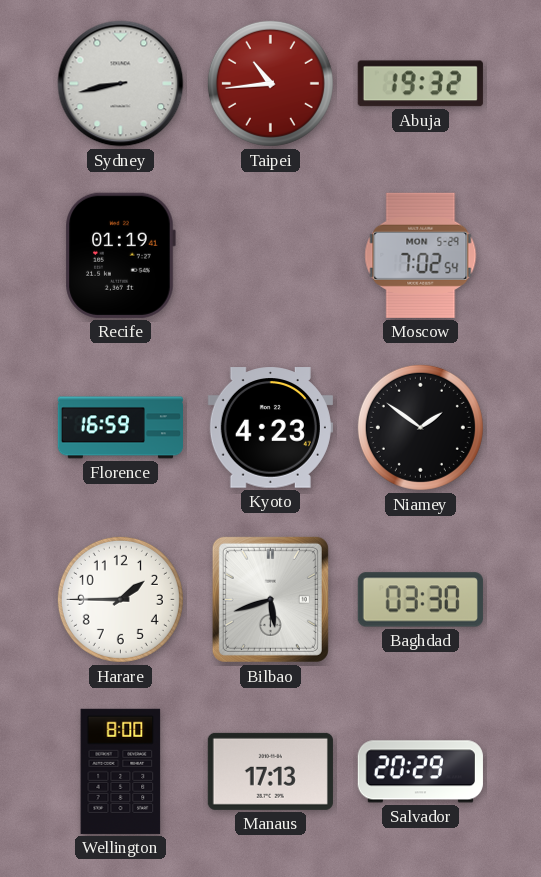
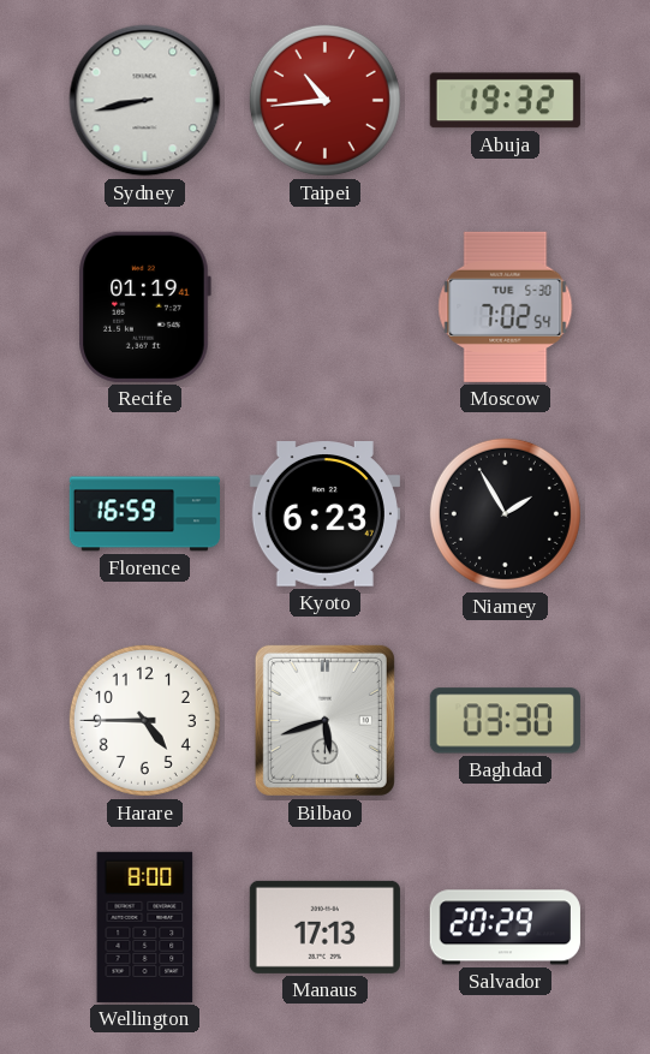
Moscow date: MON 5-29 -> TUE 5-30 (506, 306)
Kyoto: 4:23 -> 6:23 (324, 514)
Niamey: 1:51 -> 1:55 (505, 513)
Harare: 1:45 -> 4:45 (144, 720)
